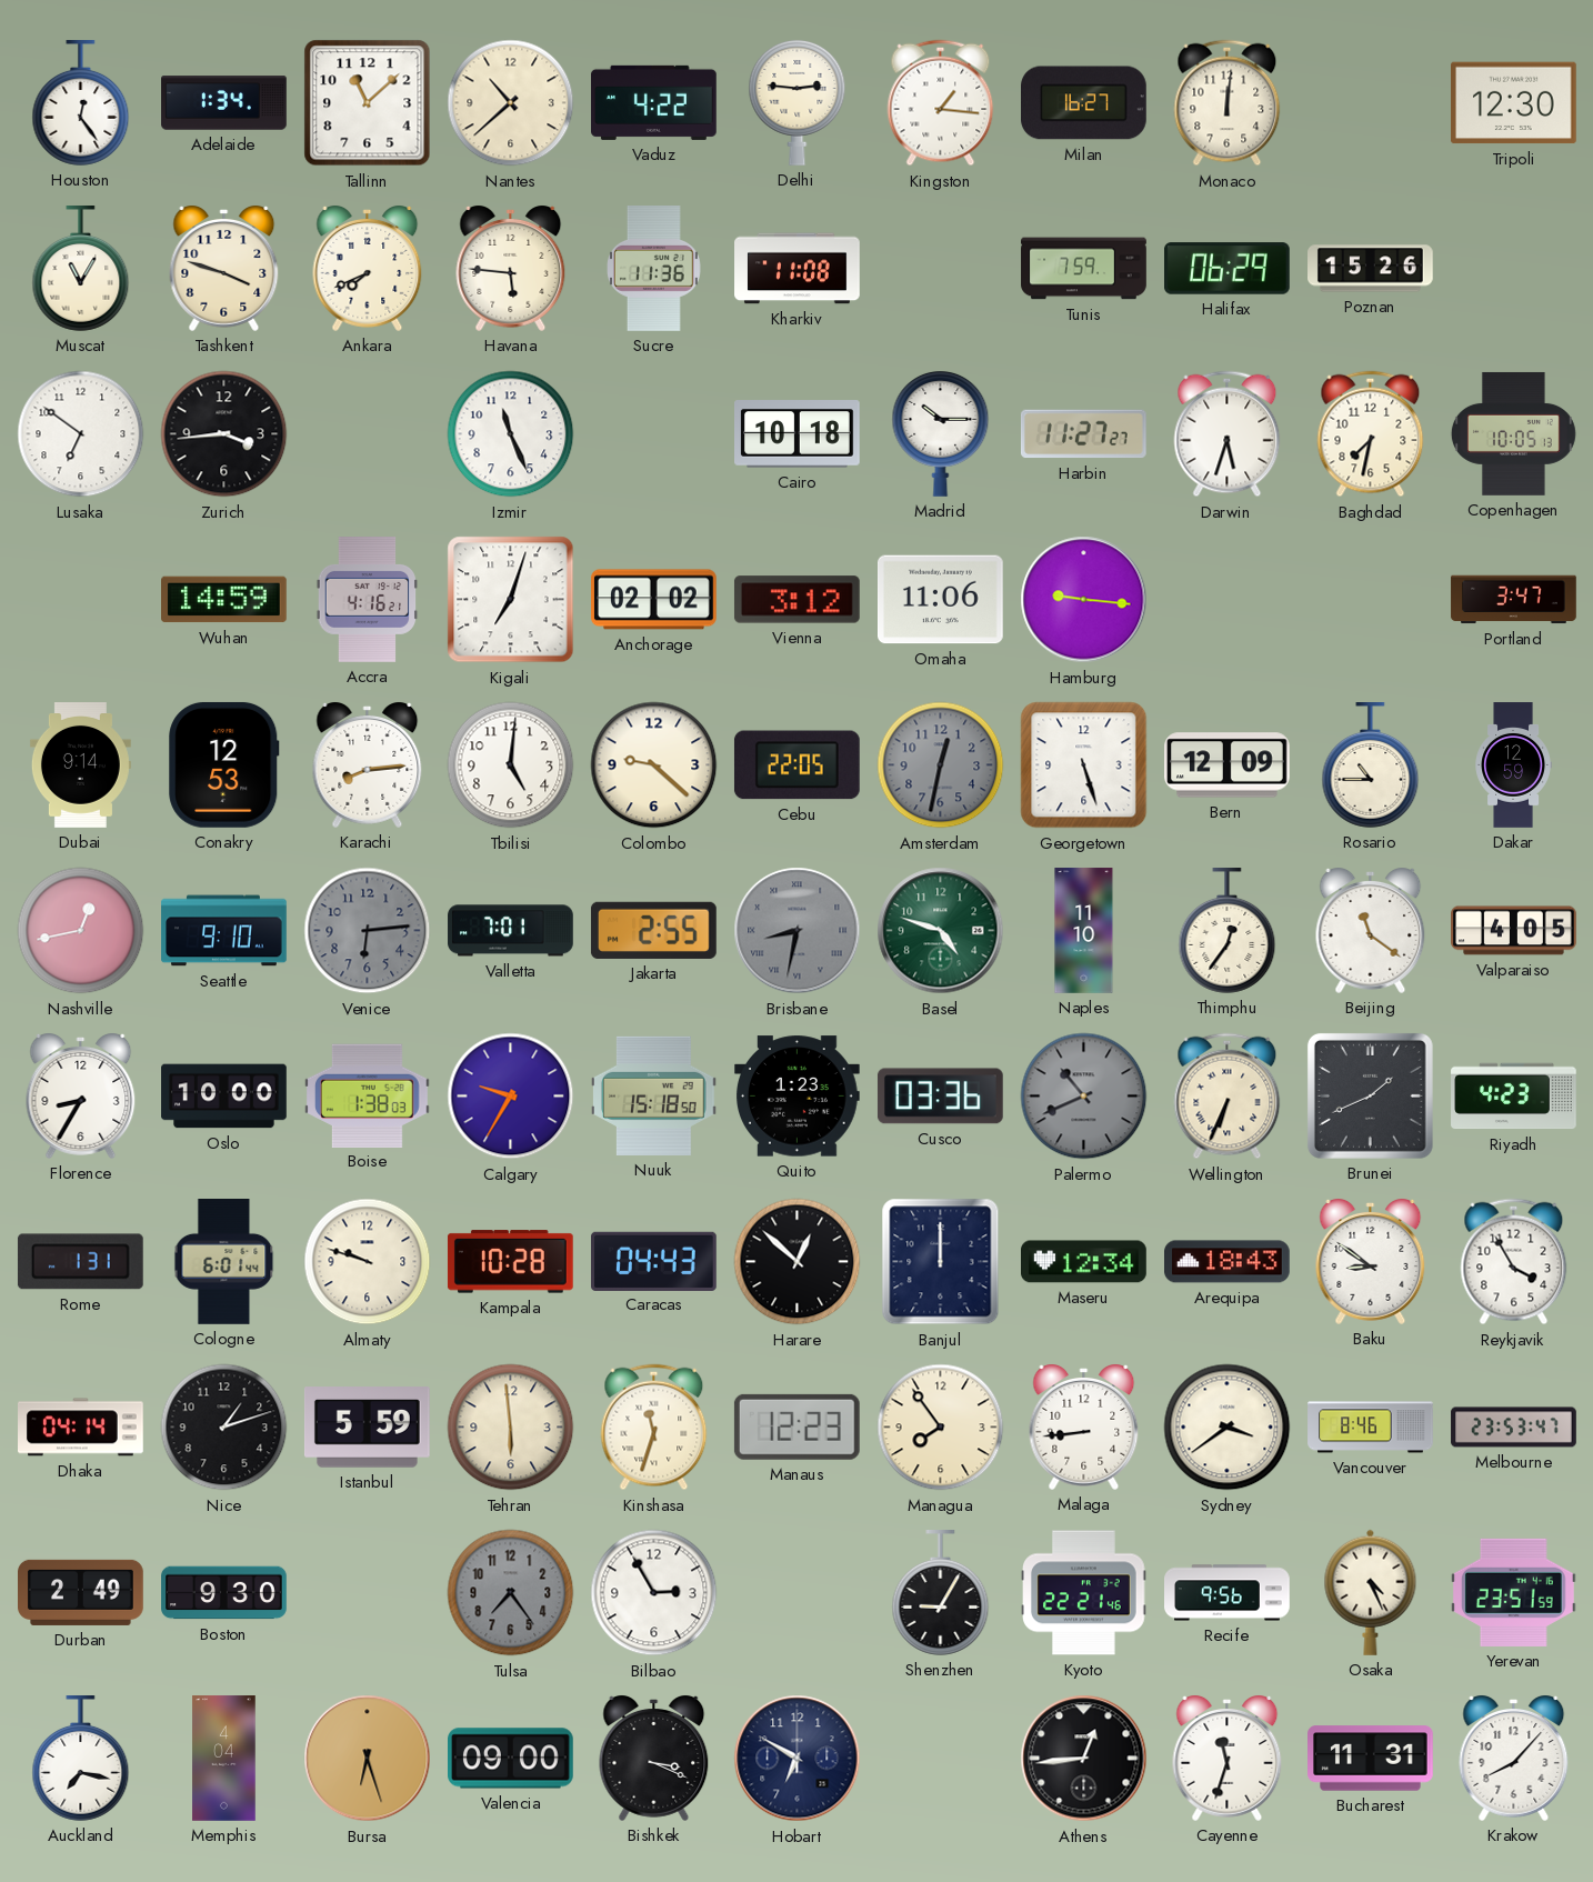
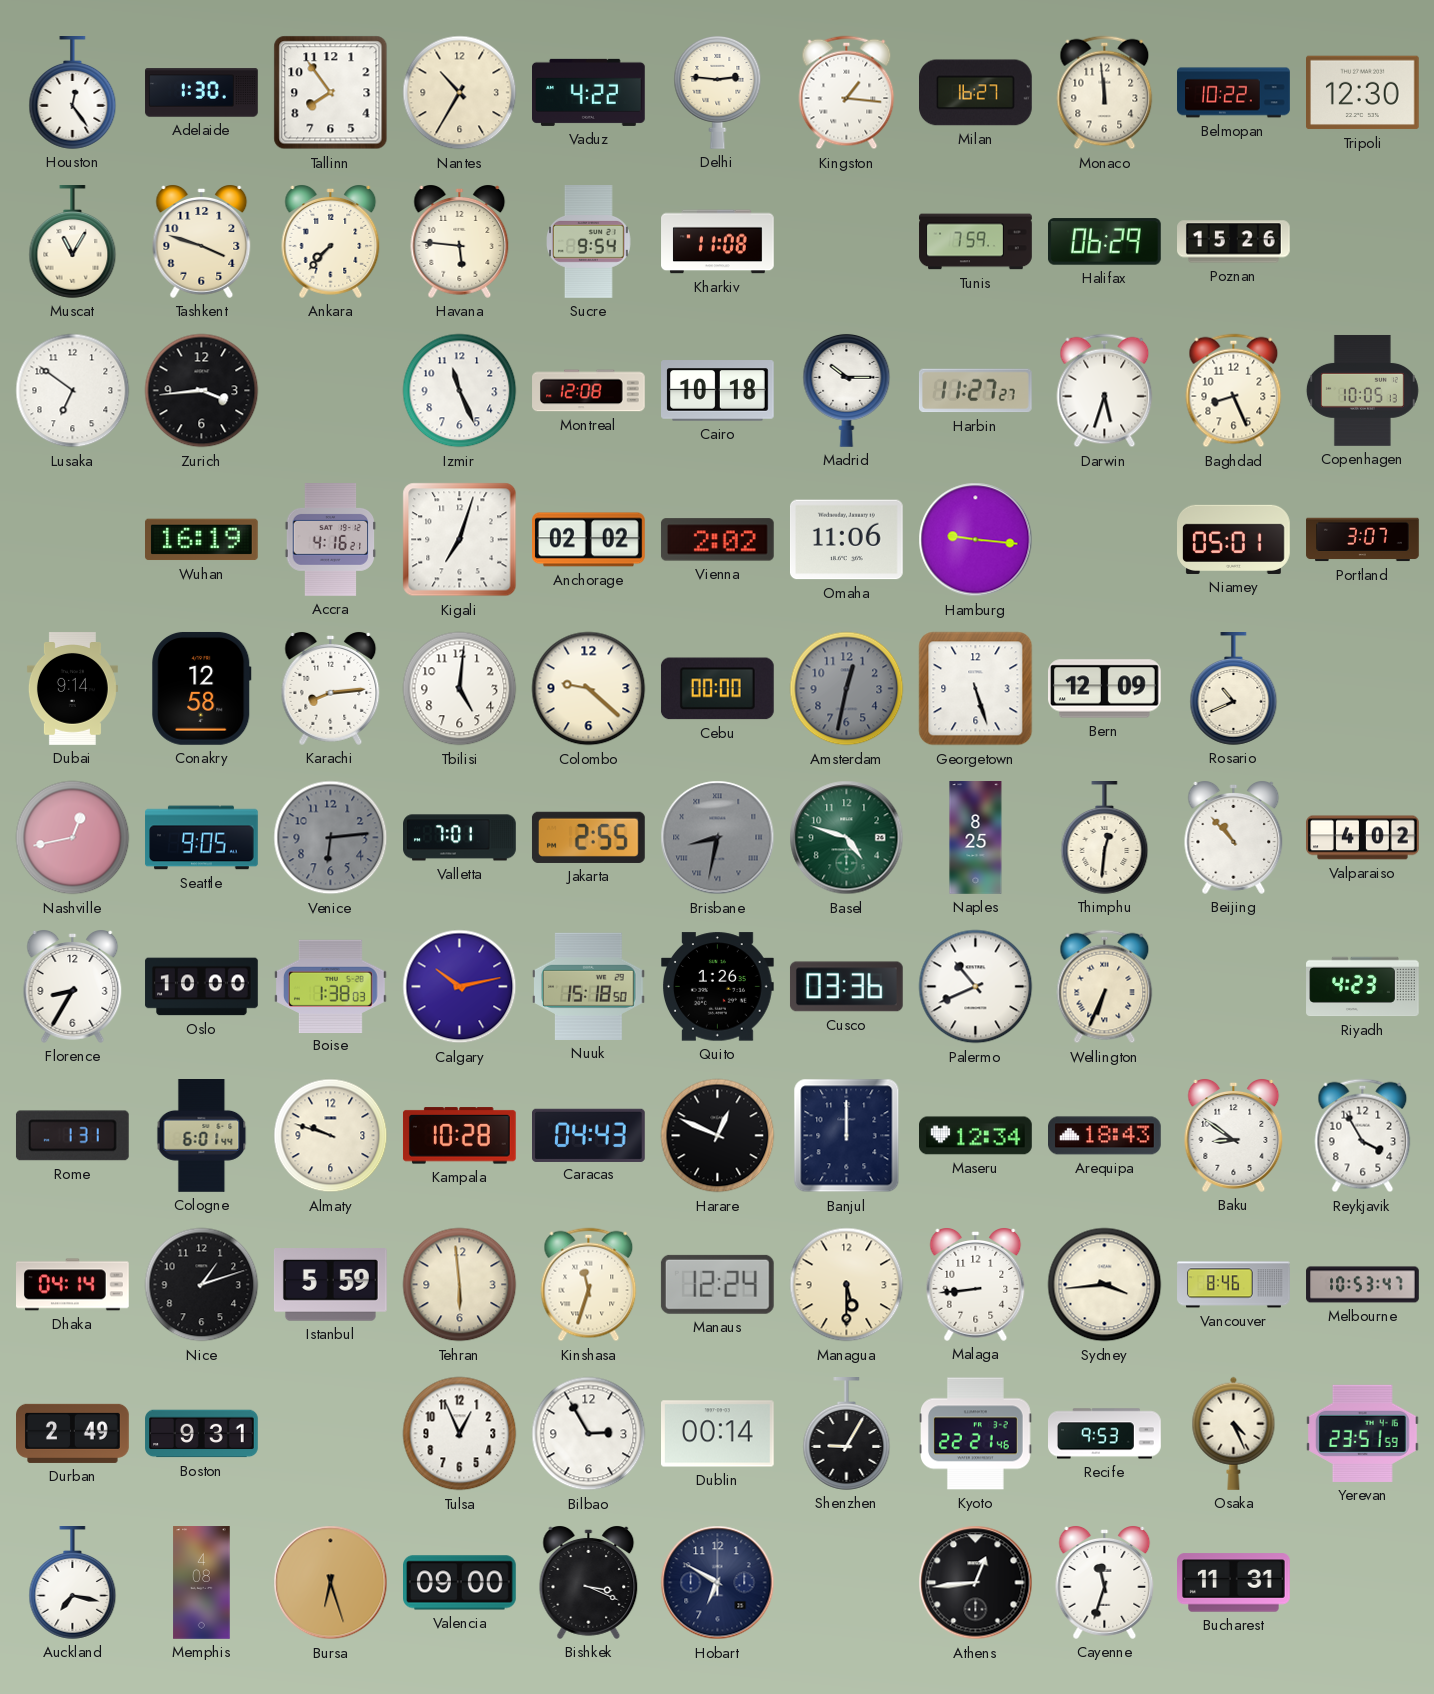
Adelaide: 1:34 -> 1:30 (202, 93)
Tallinn: 11:08 -> 7:54 (331, 93)
Nantes: 10:38 -> 10:35 (460, 93)
Monaco: 12:01 -> 11:59 (1105, 93)
Belmopan: none -> 10:22 (1234, 93)
Ankara: 7:41 -> 7:37 (331, 242)
Sucre: 11:36 -> 9:54 (589, 242)
Montreal: none -> 12:08 (589, 391)
Baghdad: 7:32 -> 8:26 (1234, 391)
Wuhan: 14:59 -> 16:19 (202, 540)
Vienna: 3:12 -> 2:02 (717, 540)
Niamey: none -> 05:01 (1234, 539)
Portland: 3:47 -> 3:07 (1363, 540)
Conakry: 12:53 -> 12:58 (202, 688)
Cebu: 22:05 -> 00:00 (717, 689)
Rosario: 10:45 -> 10:41 (1234, 689)
Dakar: 12:59 -> none (1513, 765)
Seattle: 9:10 -> 9:05 (202, 838)
Naples: 11:10 -> 8:25 (976, 838)
Thimphu: 12:36 -> 12:31 (1105, 838)
Beijing: 11:21 -> 10:53 (1234, 838)
Valparaiso: 4:05 -> 4:02 (1363, 838)
Calgary: 9:35 -> 10:13 (460, 987)
Quito: 1:23 -> 1:26 (718, 987)
Palermo dial: grey -> white (976, 987)
Brunei: 1:41 -> none (1370, 1095)
Harare: 12:52 -> 12:49 (718, 1136)
Manaus: 12:23 -> 12:24 (717, 1284)
Managua: 7:54 -> 5:30 (847, 1285)
Sydney: 3:39 -> 3:44 (1105, 1285)
Melbourne: 23:53 -> 10:53 (1363, 1285)
Boston: 9:30 -> 9:31 (202, 1434)
Tulsa: 7:24 -> 12:56 (460, 1434)
Tulsa dial: grey -> white (460, 1434)
Dublin: none -> 00:14 (718, 1434)
Recife: 9:56 -> 9:53 (1105, 1434)
Memphis: 4:04 -> 4:08 (202, 1583)
Krakow: 8:07 -> none (1514, 1759)
